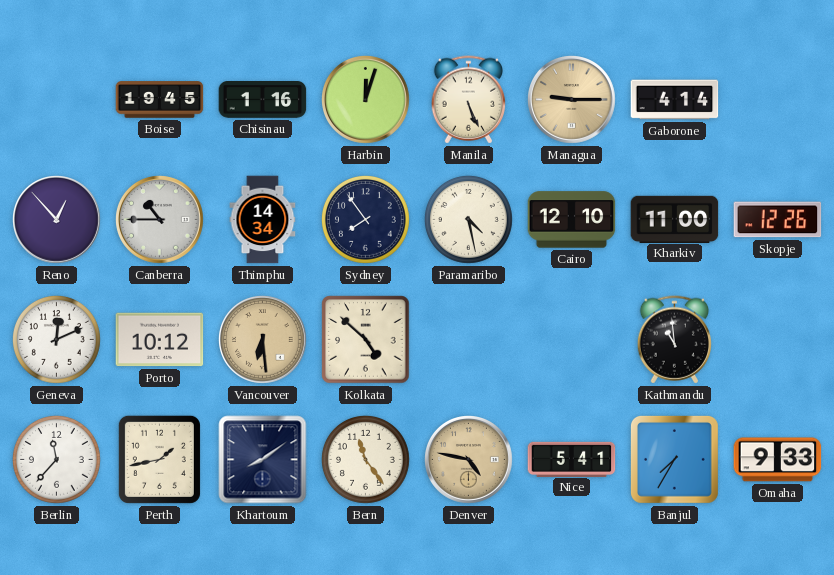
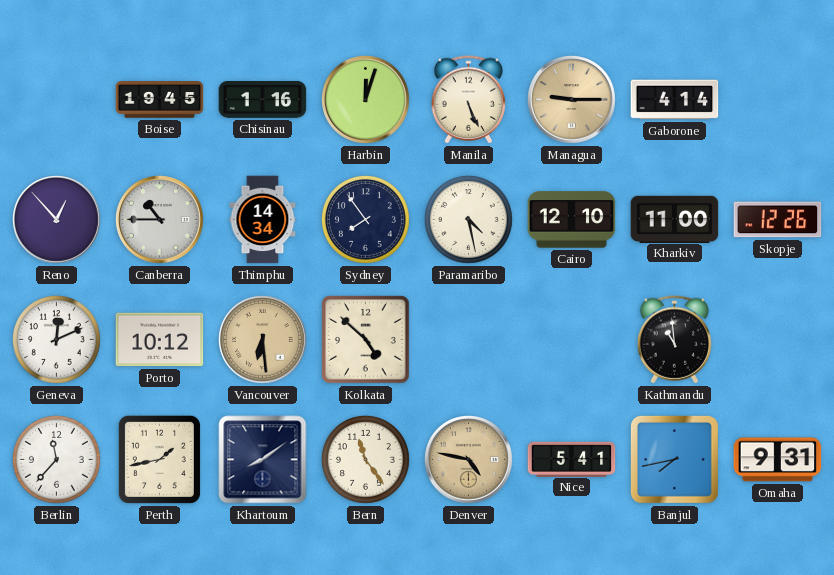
Banjul: 7:35 -> 7:43 (674, 459)
Omaha: 9:33 -> 9:31 (778, 460)
